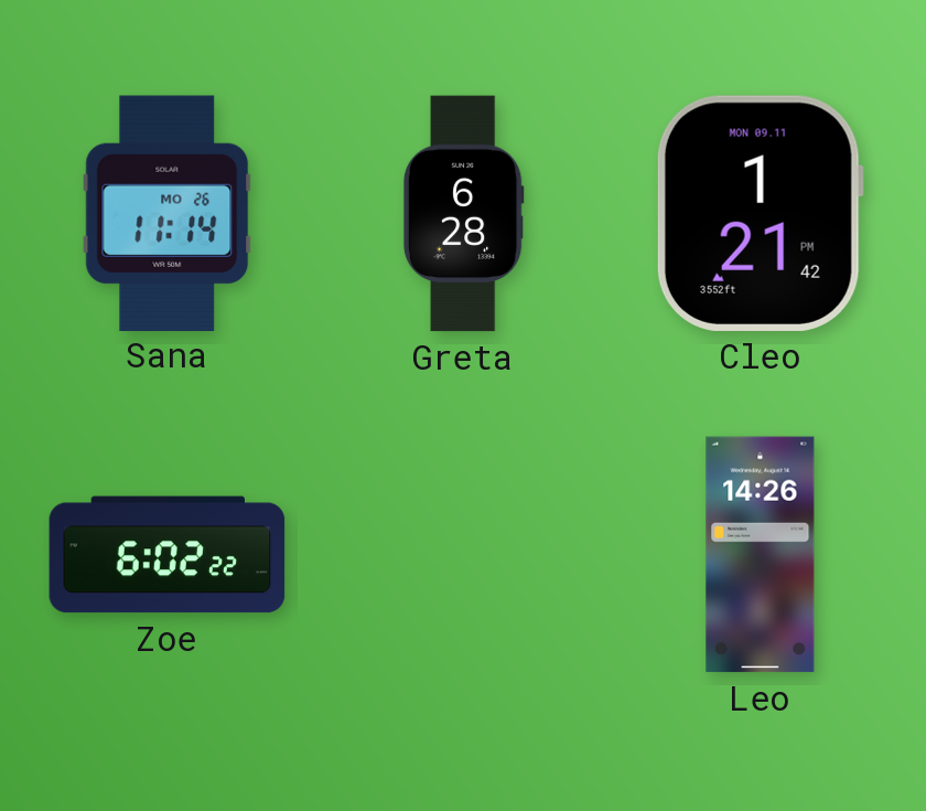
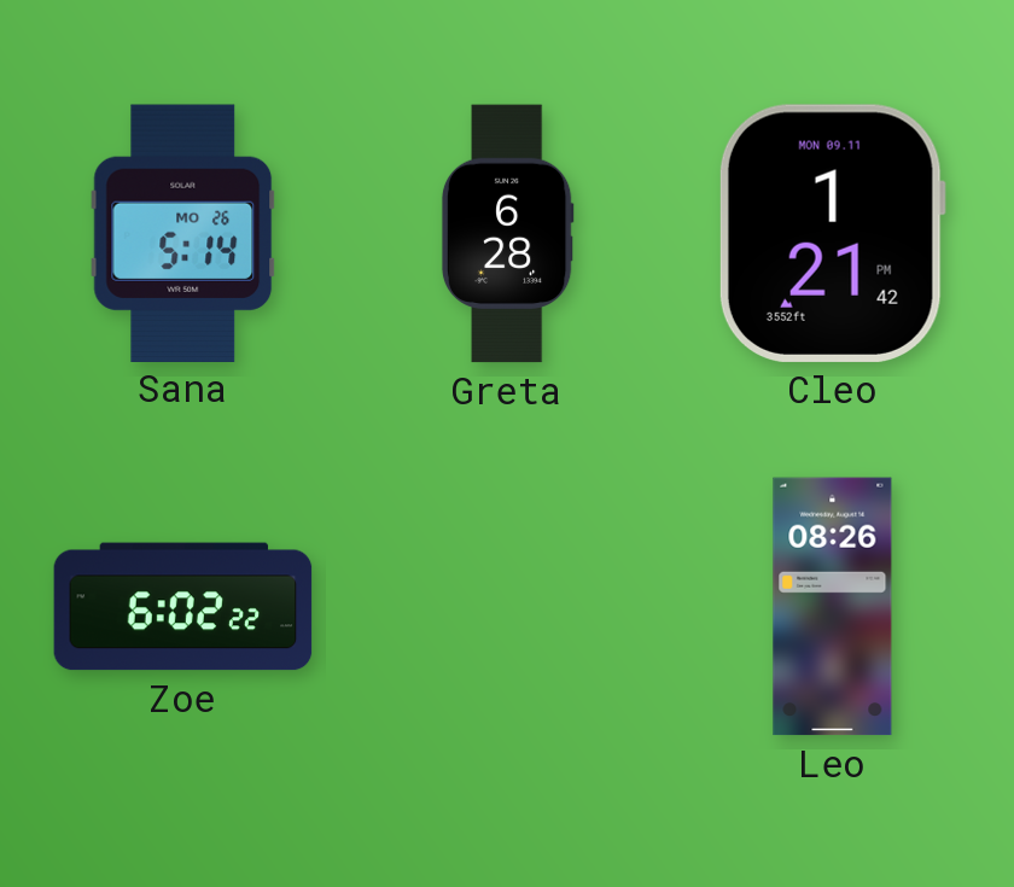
Sana: 11:14 -> 5:14 (183, 233)
Leo: 14:26 -> 08:26 (833, 607)
